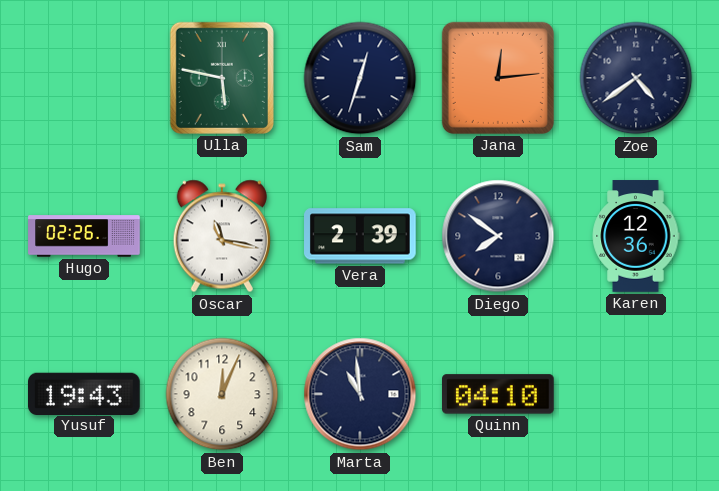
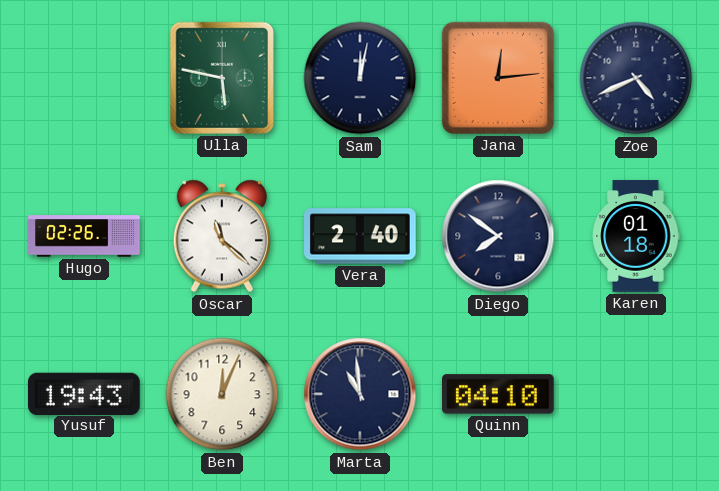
Sam: 12:33 -> 12:02 (360, 78)
Zoe: 4:39 -> 4:41 (636, 78)
Oscar: 11:17 -> 11:22 (222, 236)
Vera: 2:39 -> 2:40 (361, 236)
Karen: 12:36 -> 01:18 (636, 236)
